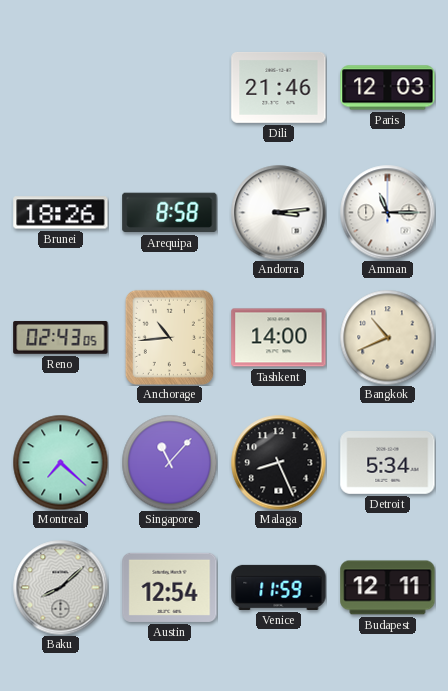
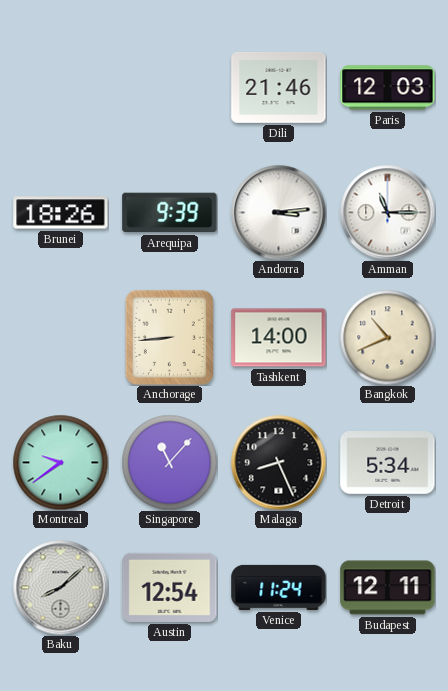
Arequipa: 8:58 -> 9:39 (170, 213)
Reno: 02:43 -> none (61, 337)
Anchorage: 10:44 -> 8:44 (169, 337)
Montreal: 7:22 -> 9:39 (60, 462)
Venice: 11:59 -> 11:24 (279, 587)
